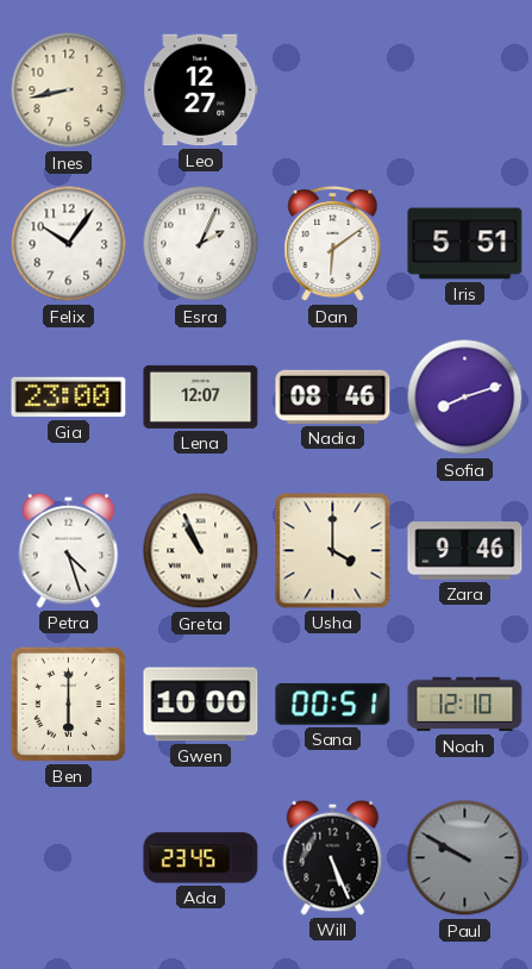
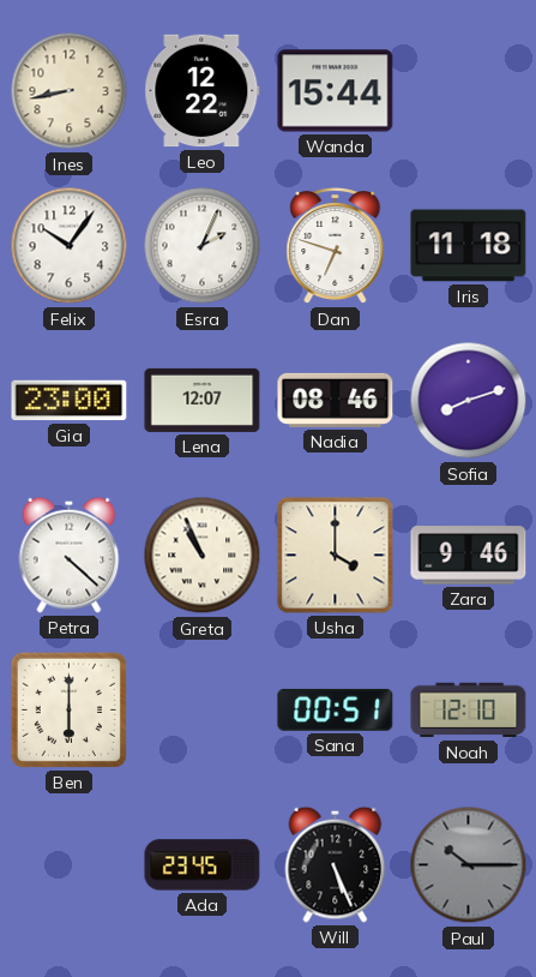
Leo: 12:27 -> 12:22 (203, 91)
Wanda: none -> 15:44 (336, 91)
Dan: 6:09 -> 6:48 (336, 246)
Iris: 5:51 -> 11:18 (469, 246)
Petra: 4:27 -> 4:22 (70, 555)
Gwen: 10:00 -> none (201, 705)
Paul: 9:50 -> 10:15 (469, 865)
